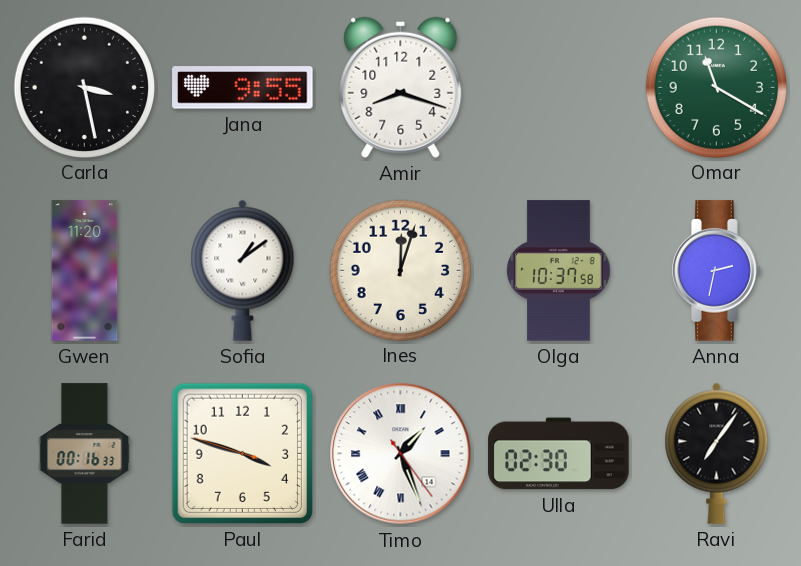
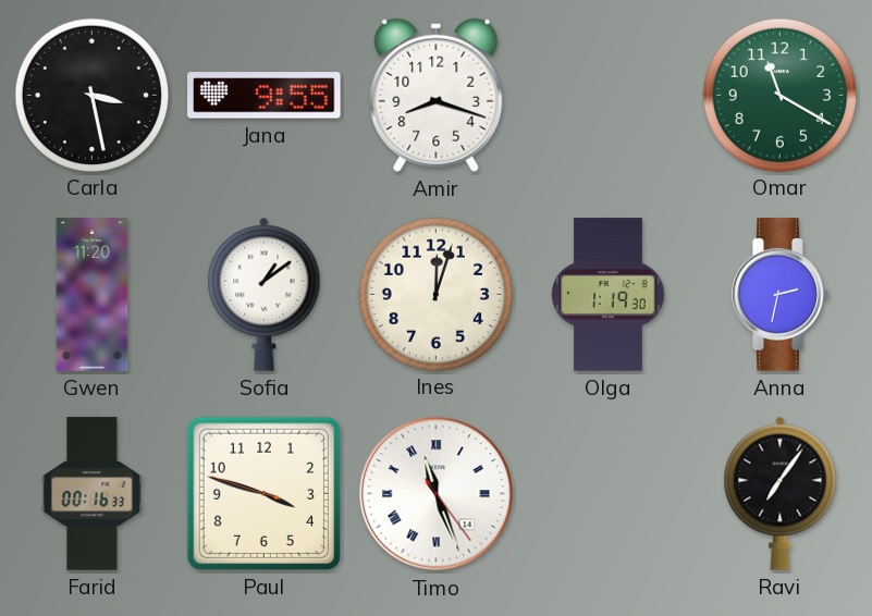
Olga: 10:37 -> 1:19 (609, 295)
Timo: 1:26 -> 11:26 (437, 494)
Ulla: 02:30 -> none (559, 454)
